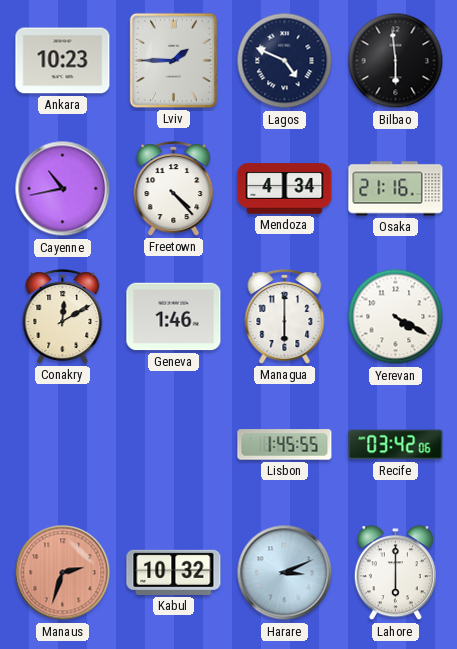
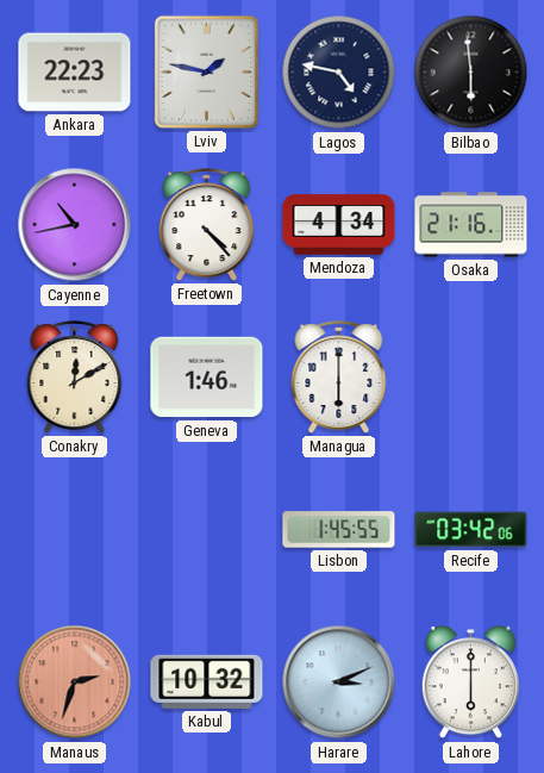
Ankara: 10:23 -> 22:23 (75, 73)
Lviv: 1:45 -> 1:47 (206, 71)
Lagos: 4:49 -> 4:47 (339, 73)
Yerevan: 4:20 -> none (396, 317)
